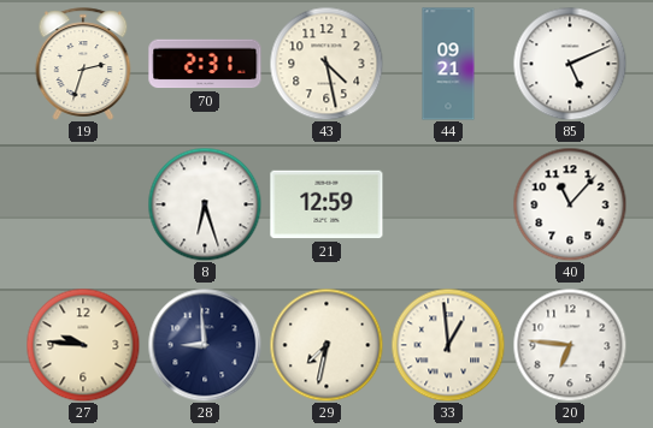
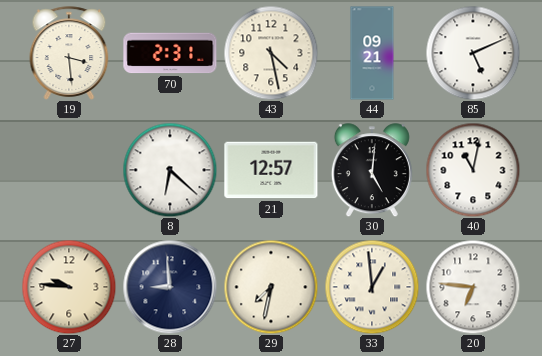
19: 2:33 -> 3:29 (69, 53)
8: 6:27 -> 6:22 (170, 170)
21: 12:59 -> 12:57 (271, 170)
30: none -> 5:01 (372, 170)
40: 11:07 -> 11:02 (473, 170)
